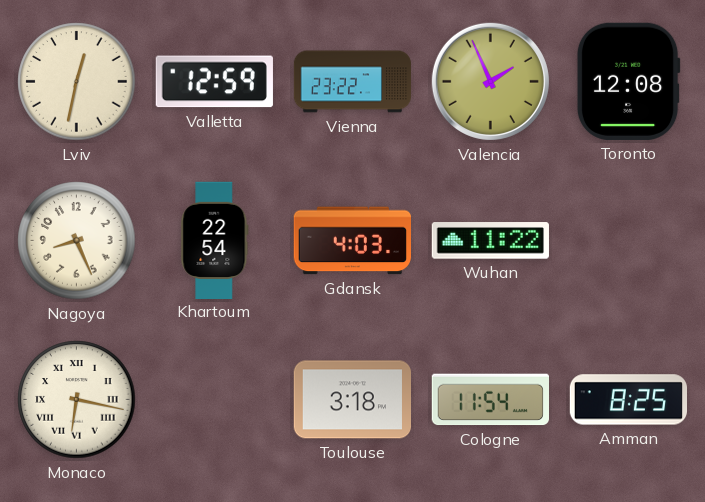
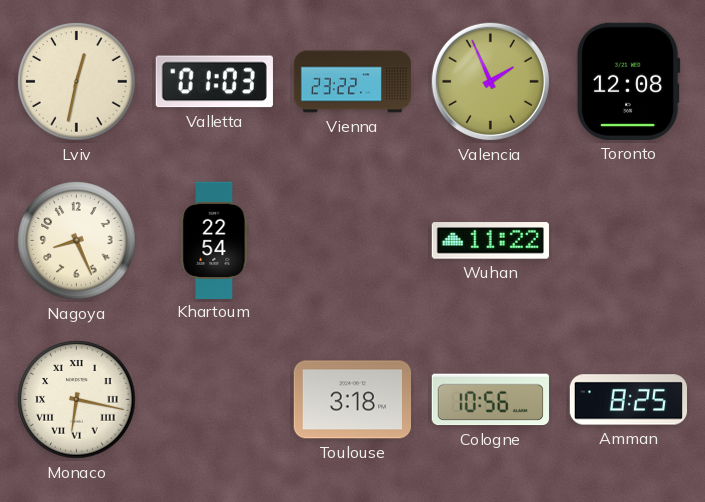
Valletta: 12:59 -> 01:03 (214, 82)
Gdansk: 4:03 -> none (352, 241)
Cologne: 11:54 -> 10:56 (490, 400)
